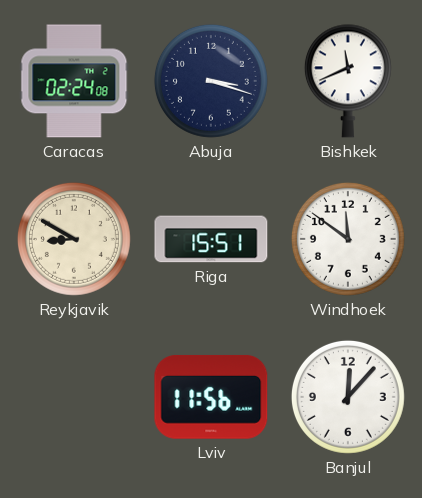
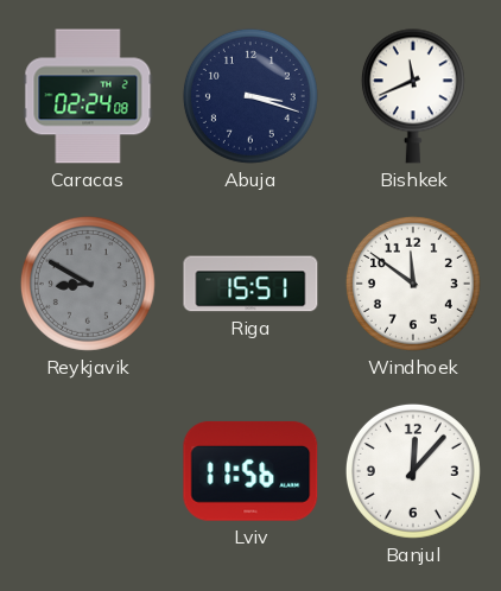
Reykjavik dial: cream -> grey (88, 284)
